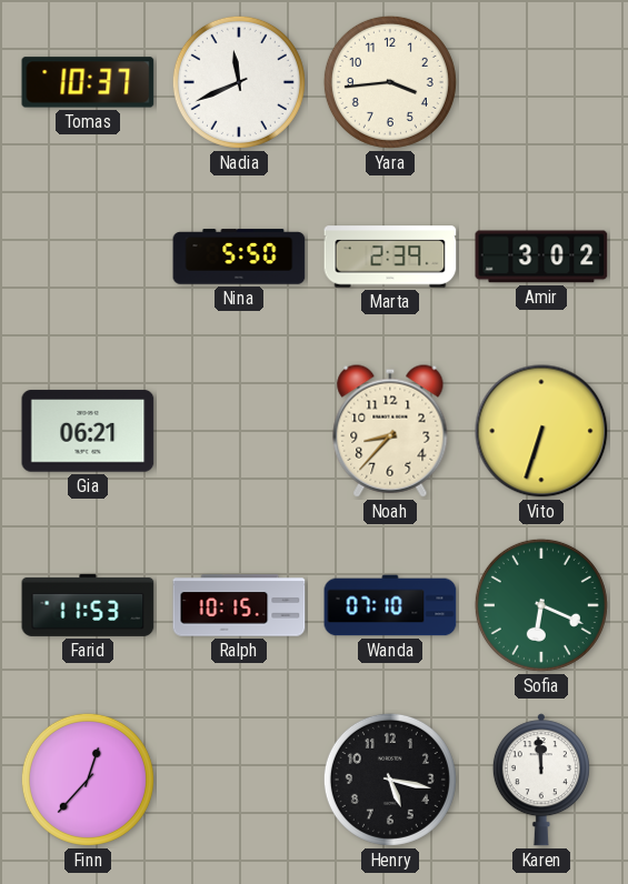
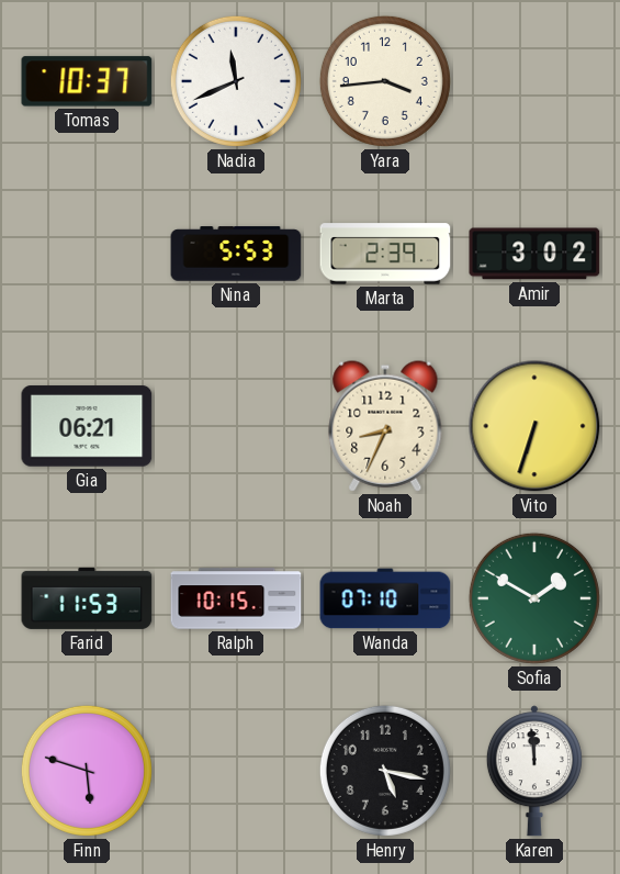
Nina: 5:50 -> 5:53 (236, 254)
Noah: 8:37 -> 8:34 (385, 426)
Sofia: 6:19 -> 1:50 (534, 598)
Finn: 12:37 -> 5:48 (87, 771)
